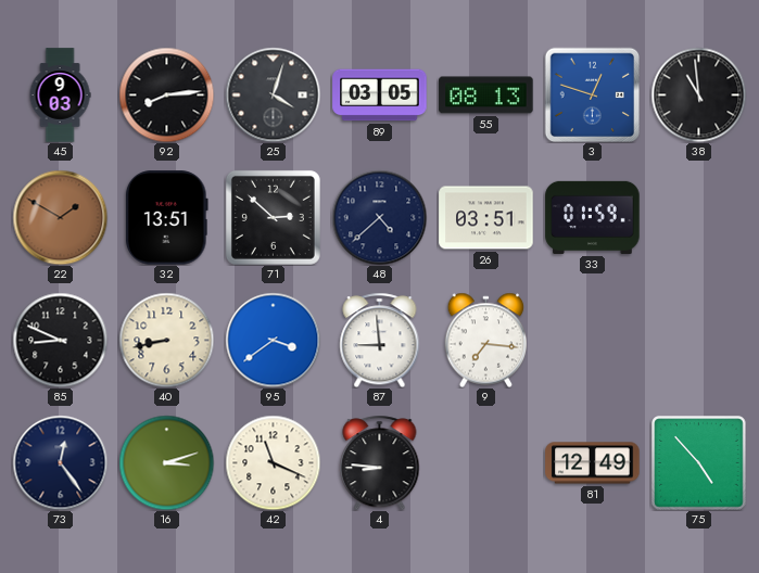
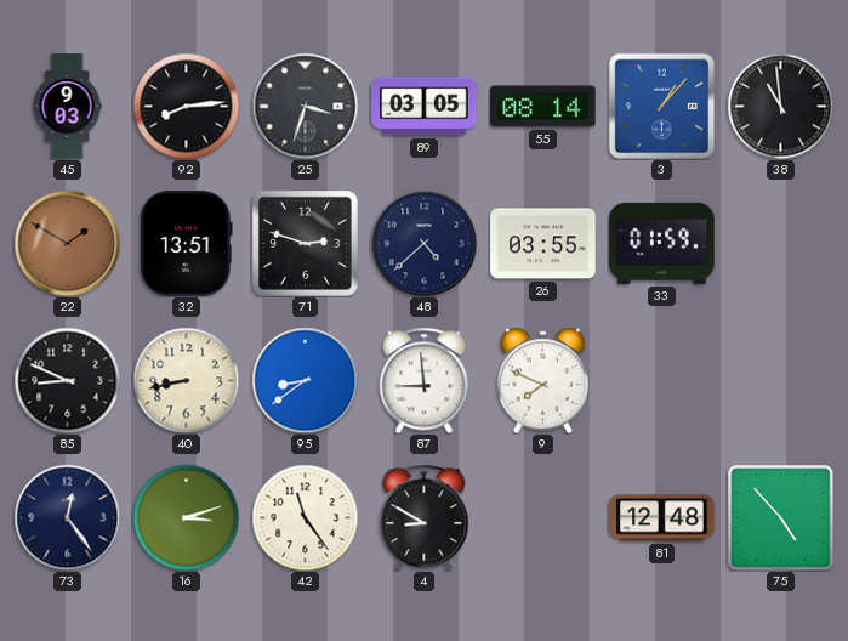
25: 4:03 -> 3:33 (305, 106)
55: 08:13 -> 08:14 (543, 107)
3: 12:48 -> 1:07 (661, 106)
71: 2:52 -> 2:48 (305, 243)
26: 03:51 -> 03:55 (543, 244)
95: 3:39 -> 8:39 (305, 380)
9: 7:16 -> 7:49 (543, 380)
42: 11:19 -> 11:24 (305, 517)
4: 8:46 -> 8:50 (425, 517)
81: 12:49 -> 12:48 (662, 518)
